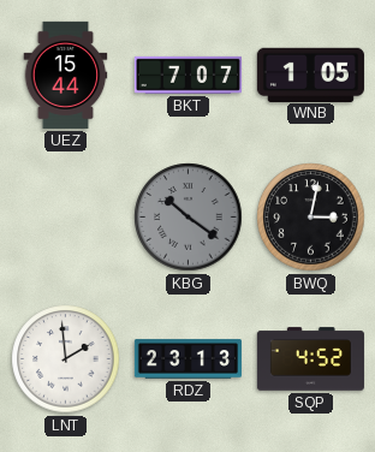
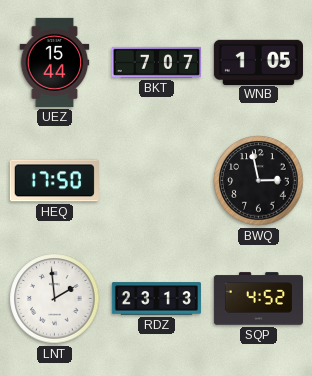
HEQ: none -> 17:50 (54, 181)
KBG: 10:21 -> none (189, 218)
BWQ: 3:02 -> 2:58 (259, 181)
